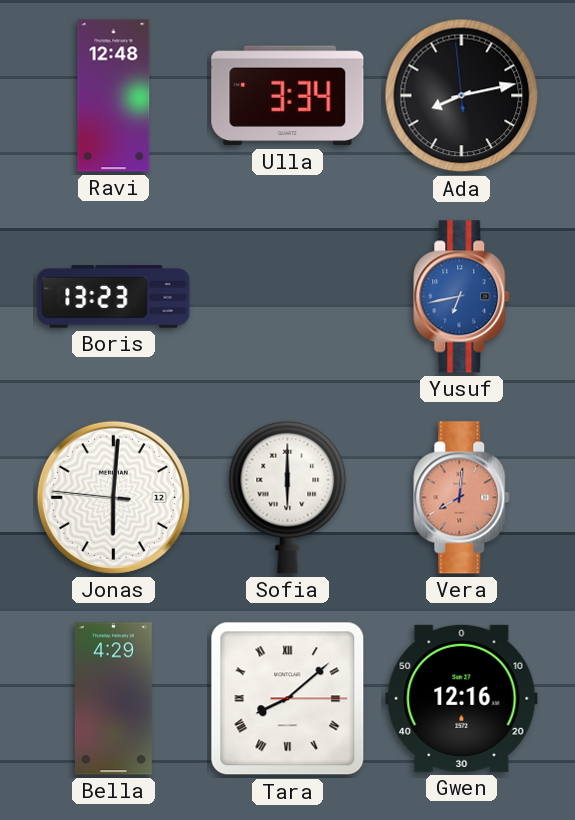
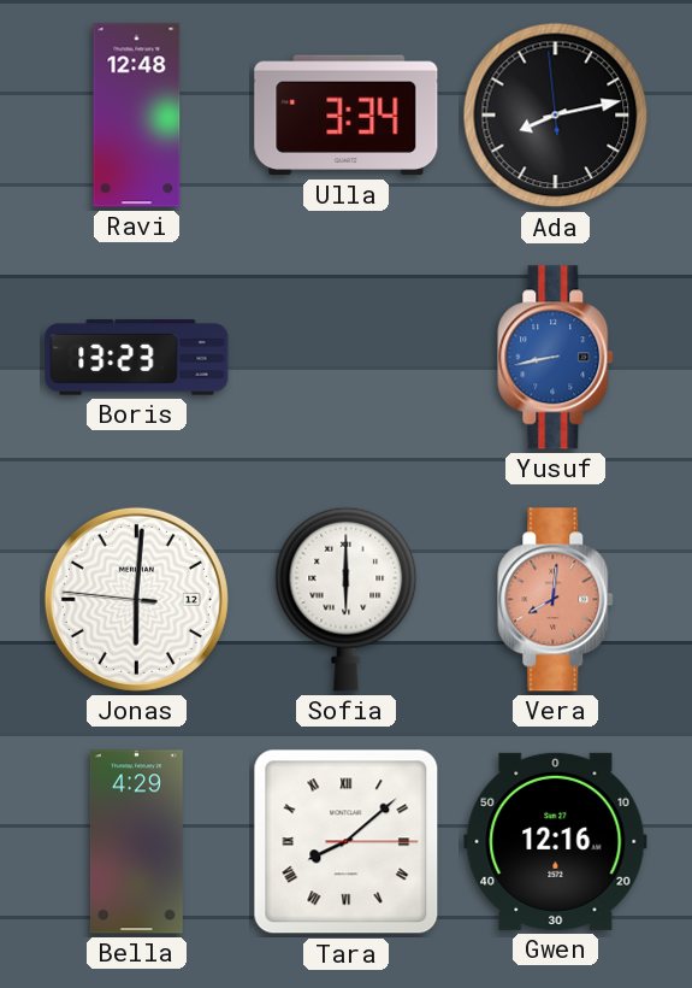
Yusuf: 6:43 -> 8:43 (556, 358)
